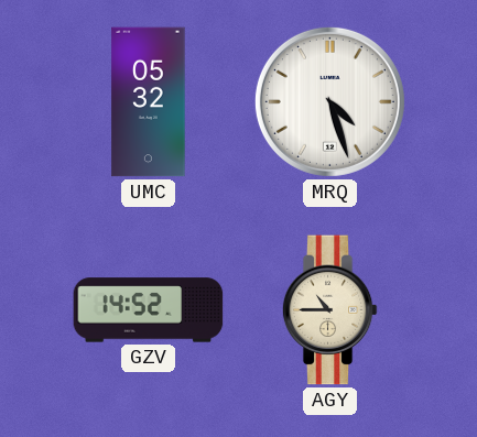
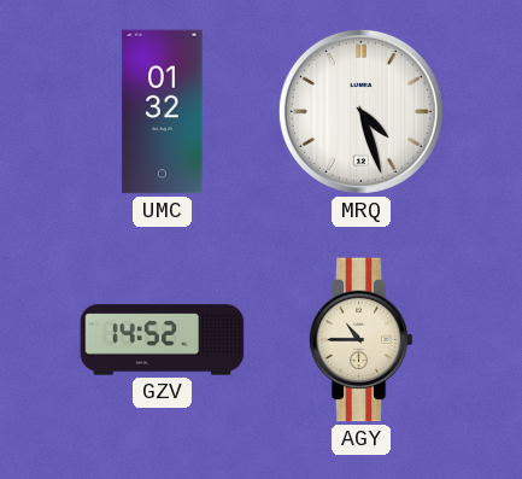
UMC: 05:32 -> 01:32 (163, 112)
